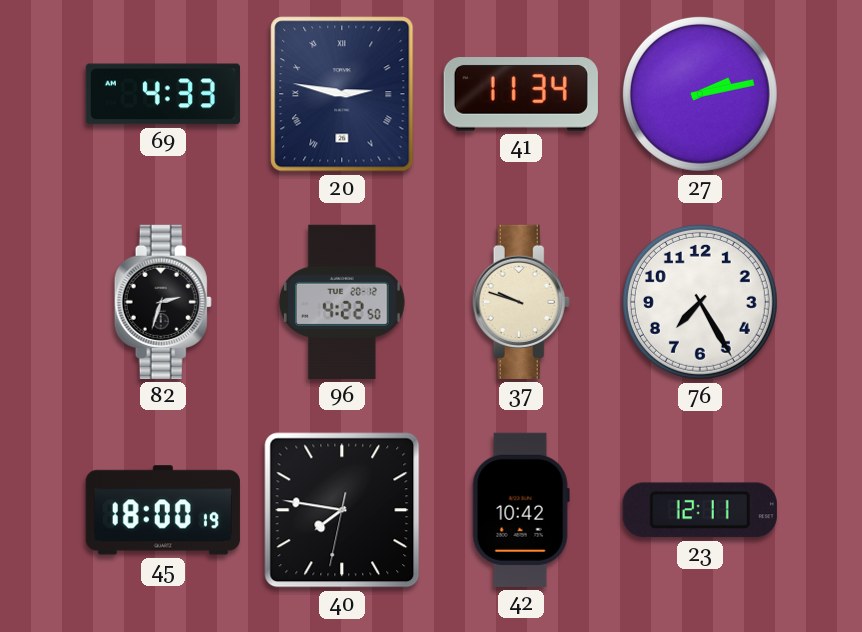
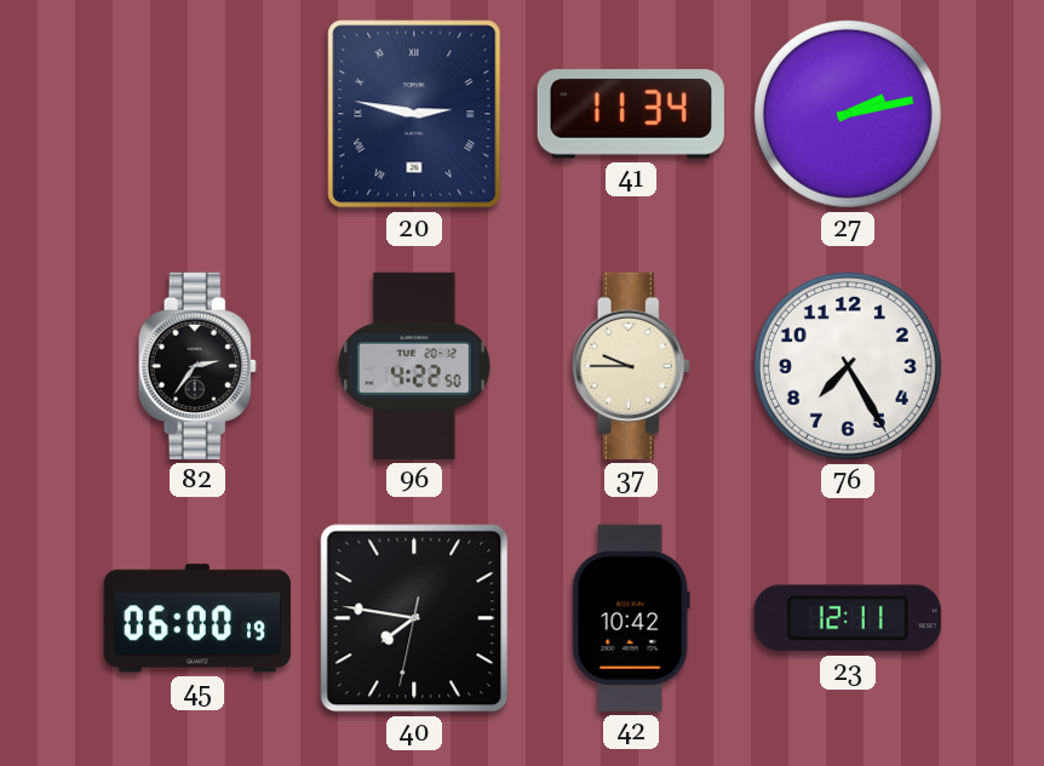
69: 4:33 -> none (163, 94)
82: 2:33 -> 2:36 (197, 366)
37: 9:48 -> 9:45 (631, 366)
45: 18:00 -> 06:00 (197, 618)
